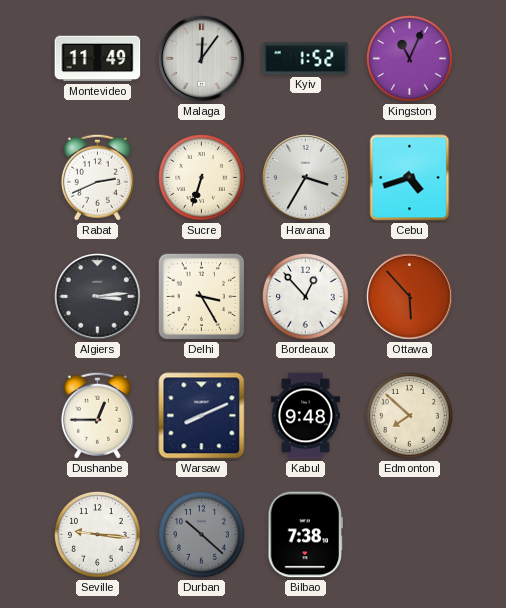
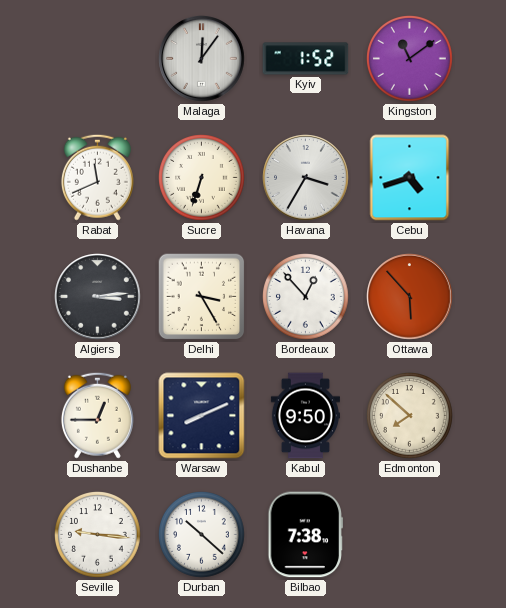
Montevideo: 11:49 -> none (98, 59)
Kingston: 11:04 -> 11:09 (410, 59)
Rabat: 2:41 -> 11:41 (97, 177)
Kabul: 9:48 -> 9:50 (305, 416)
Durban dial: grey -> white (202, 535)
